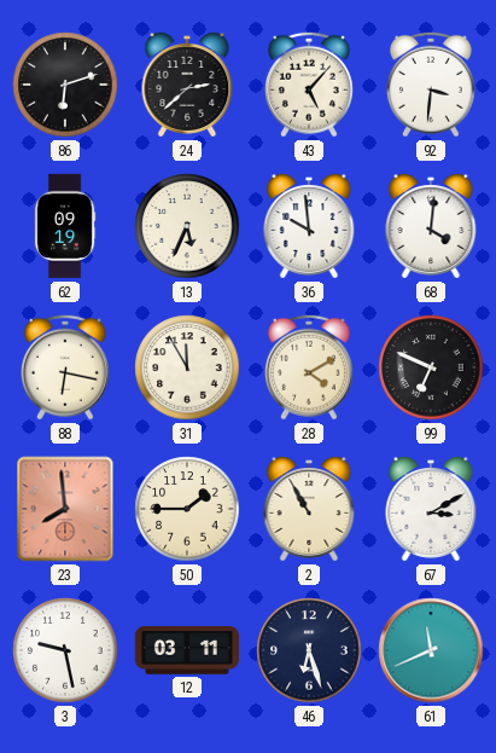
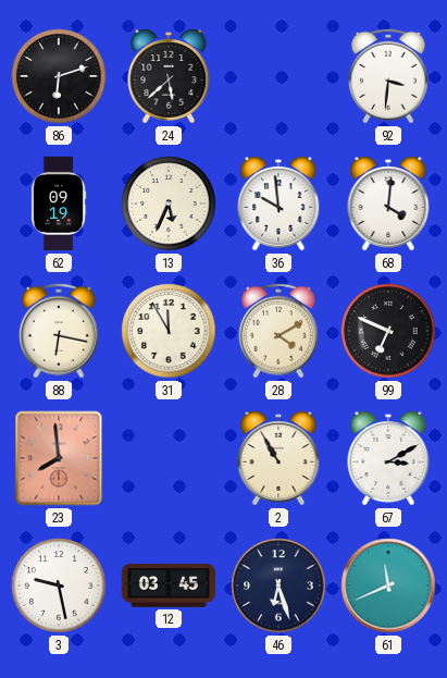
24: 2:38 -> 5:38 (169, 76)
43: 5:07 -> none (309, 85)
50: 1:45 -> none (187, 509)
12: 03:11 -> 03:45 (167, 585)
